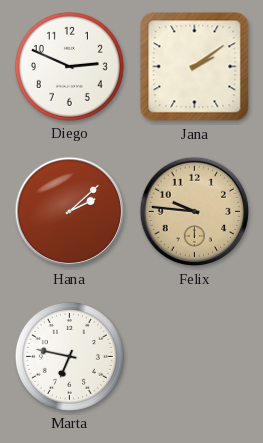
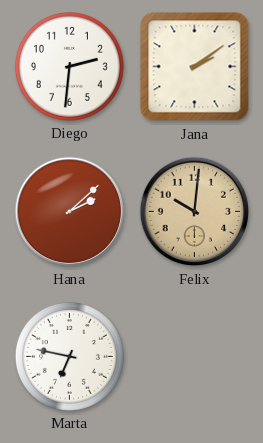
Diego: 2:49 -> 2:31 (69, 66)
Felix: 9:46 -> 10:01 (195, 212)
